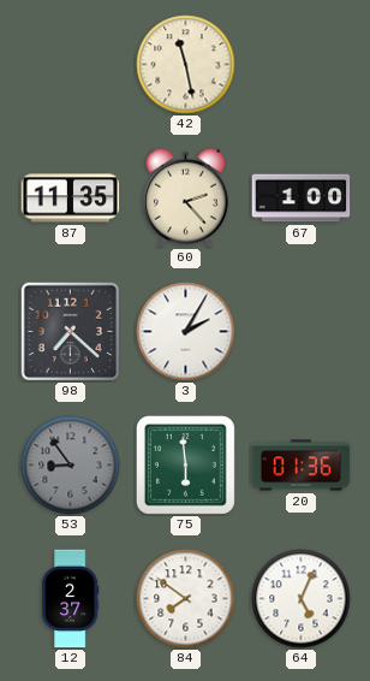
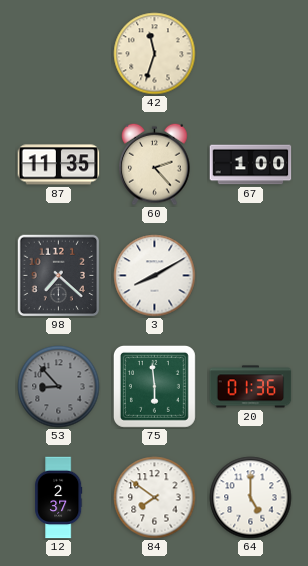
42: 11:28 -> 11:33 (155, 54)
3: 2:05 -> 8:10 (155, 276)
53: 8:54 -> 8:53 (59, 387)
64: 5:04 -> 5:00 (251, 498)
